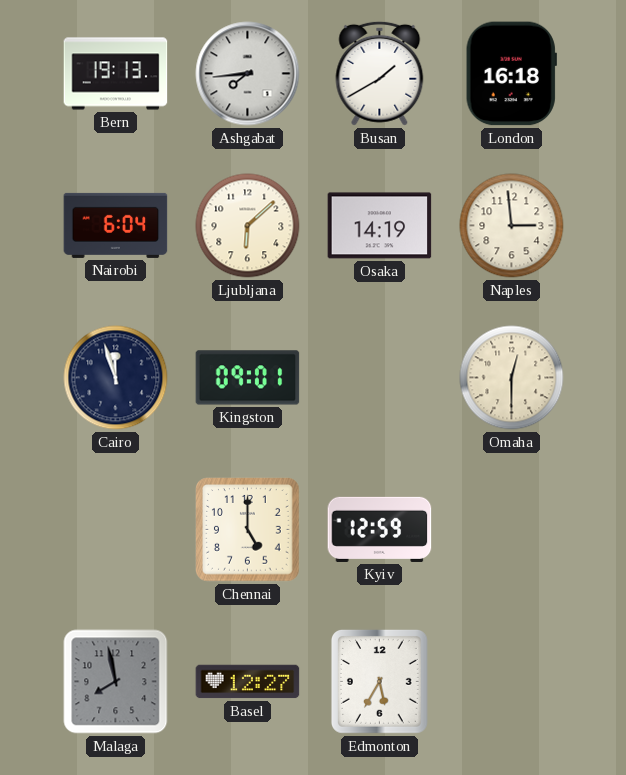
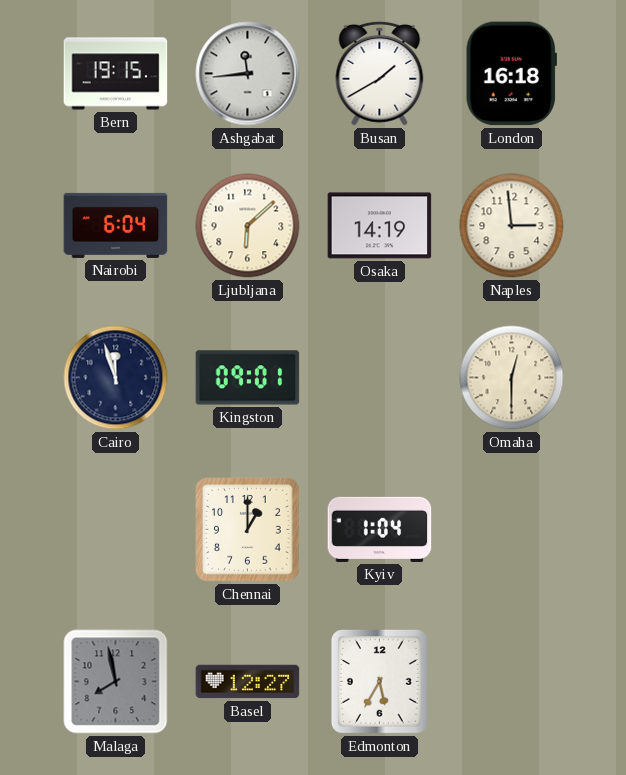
Bern: 19:13 -> 19:15 (116, 74)
Ashgabat: 7:44 -> 11:44 (248, 74)
Chennai: 5:00 -> 1:00 (248, 530)
Kyiv: 12:59 -> 1:04 (380, 529)
